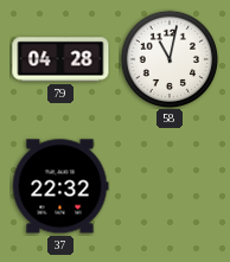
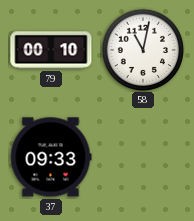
79: 04:28 -> 00:10 (51, 50)
37: 22:32 -> 09:33 (51, 157)
